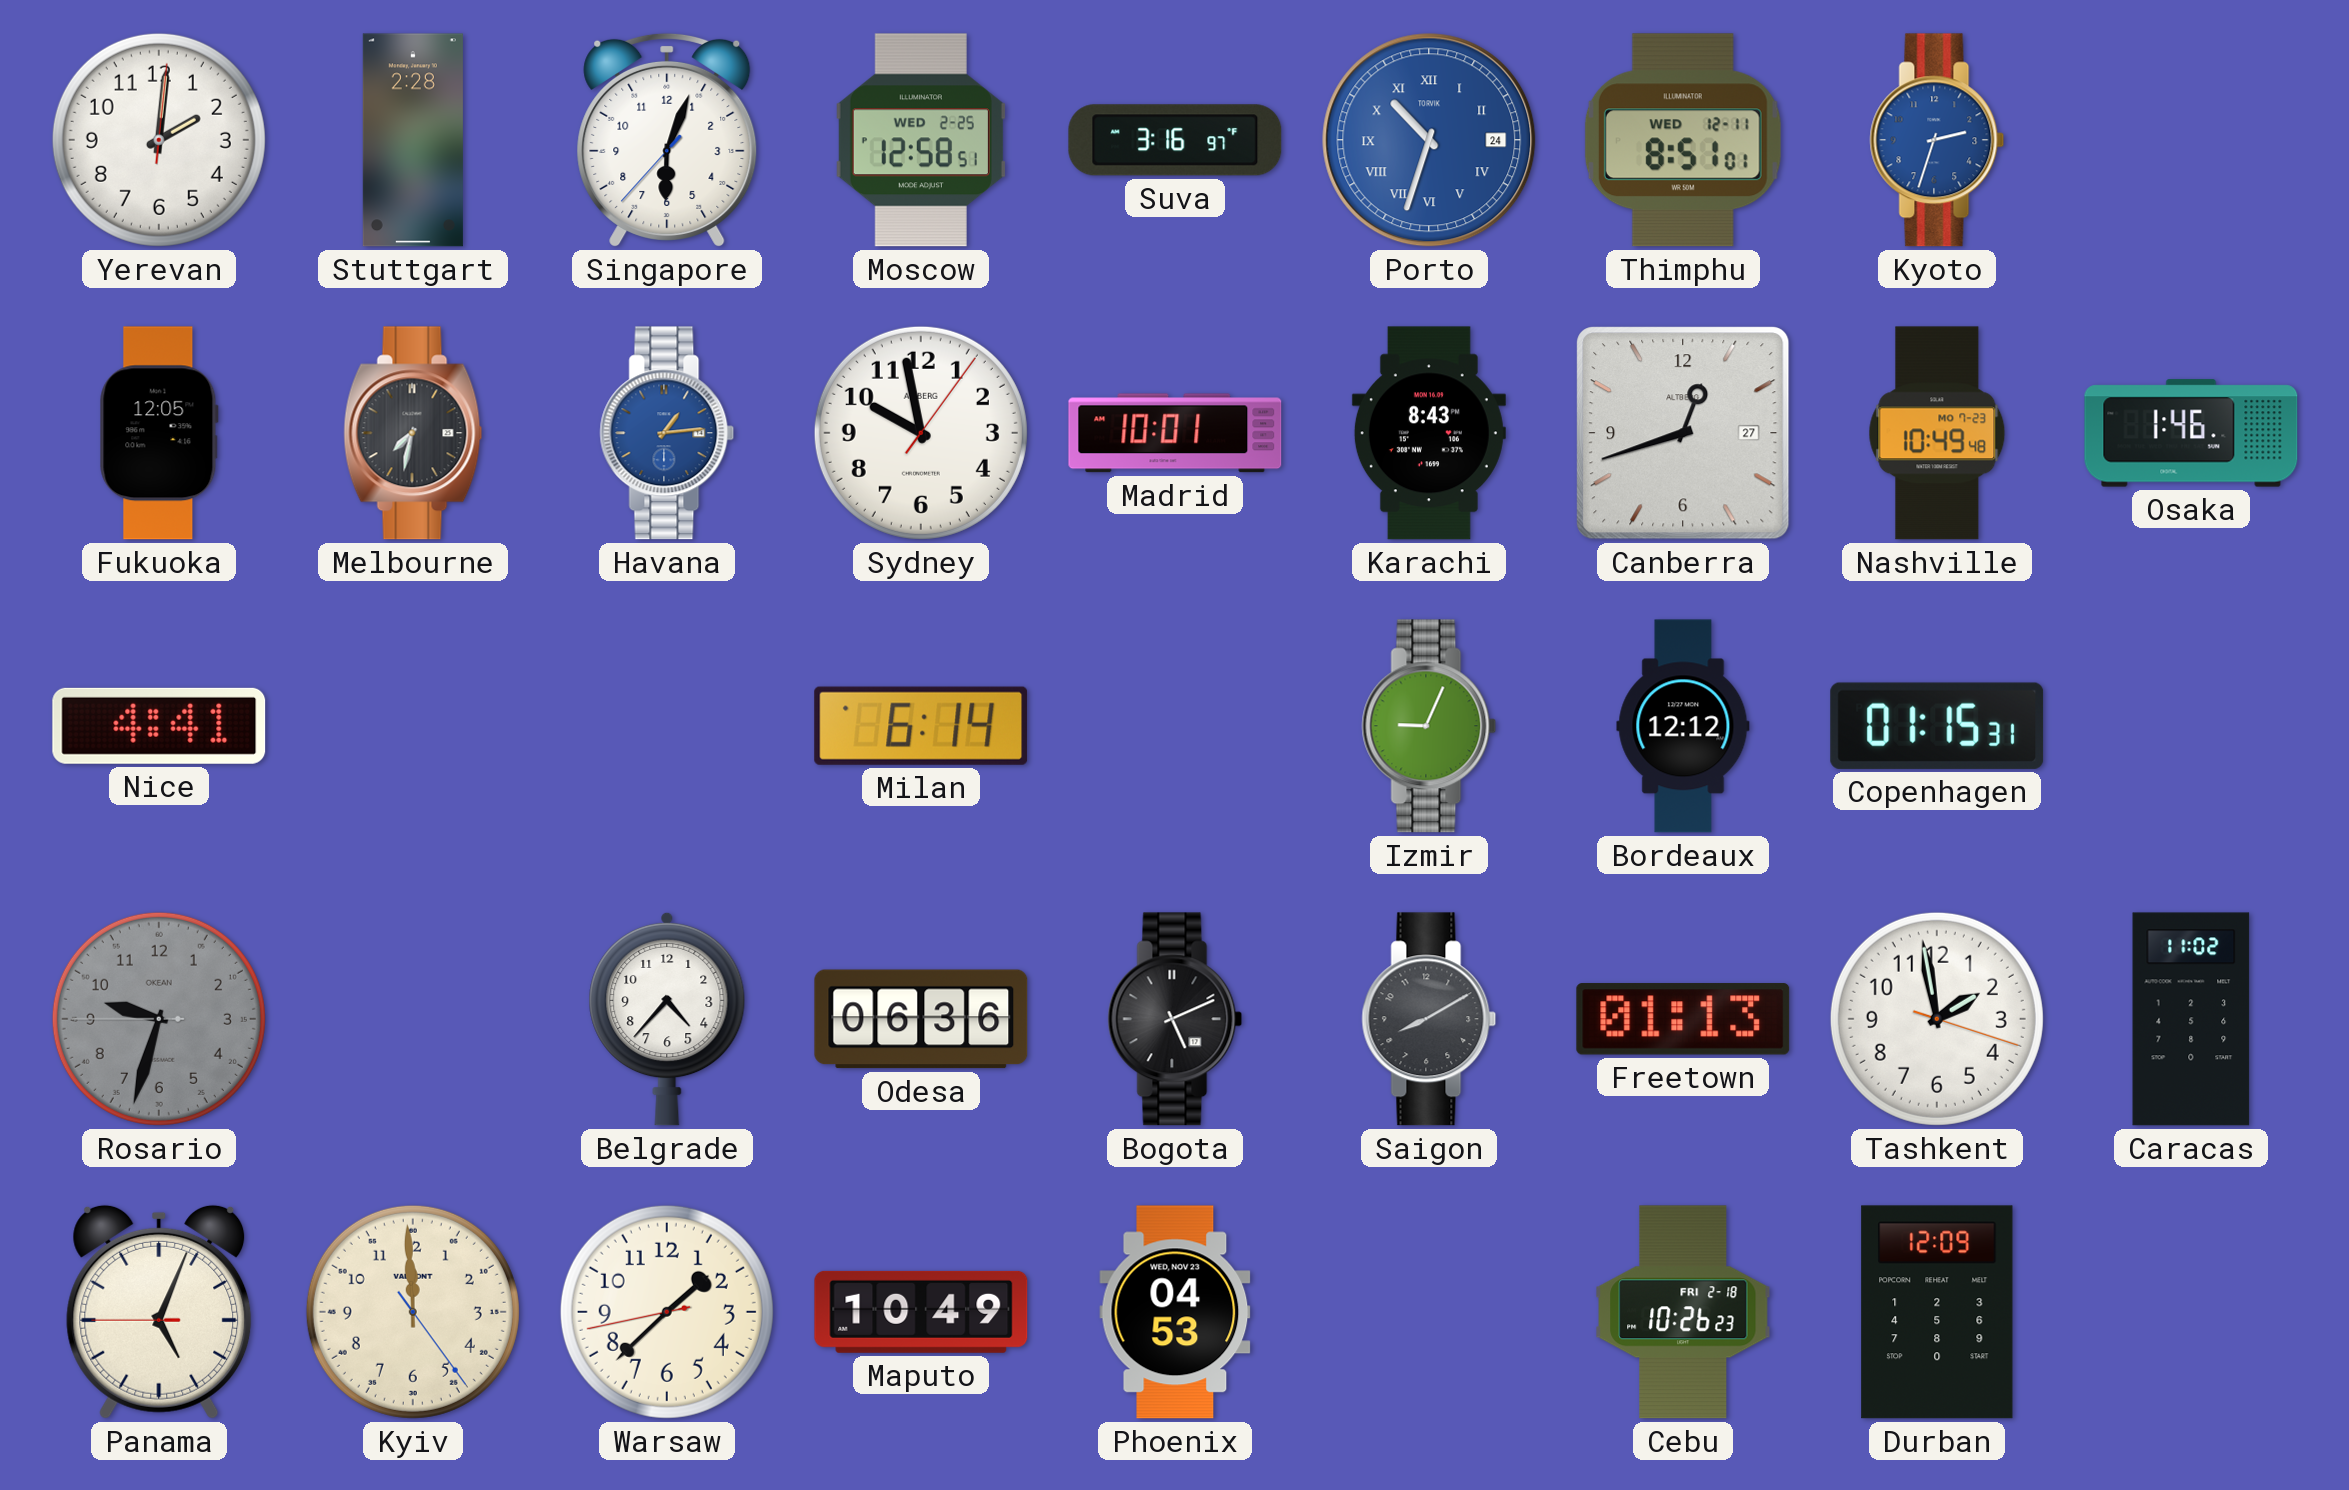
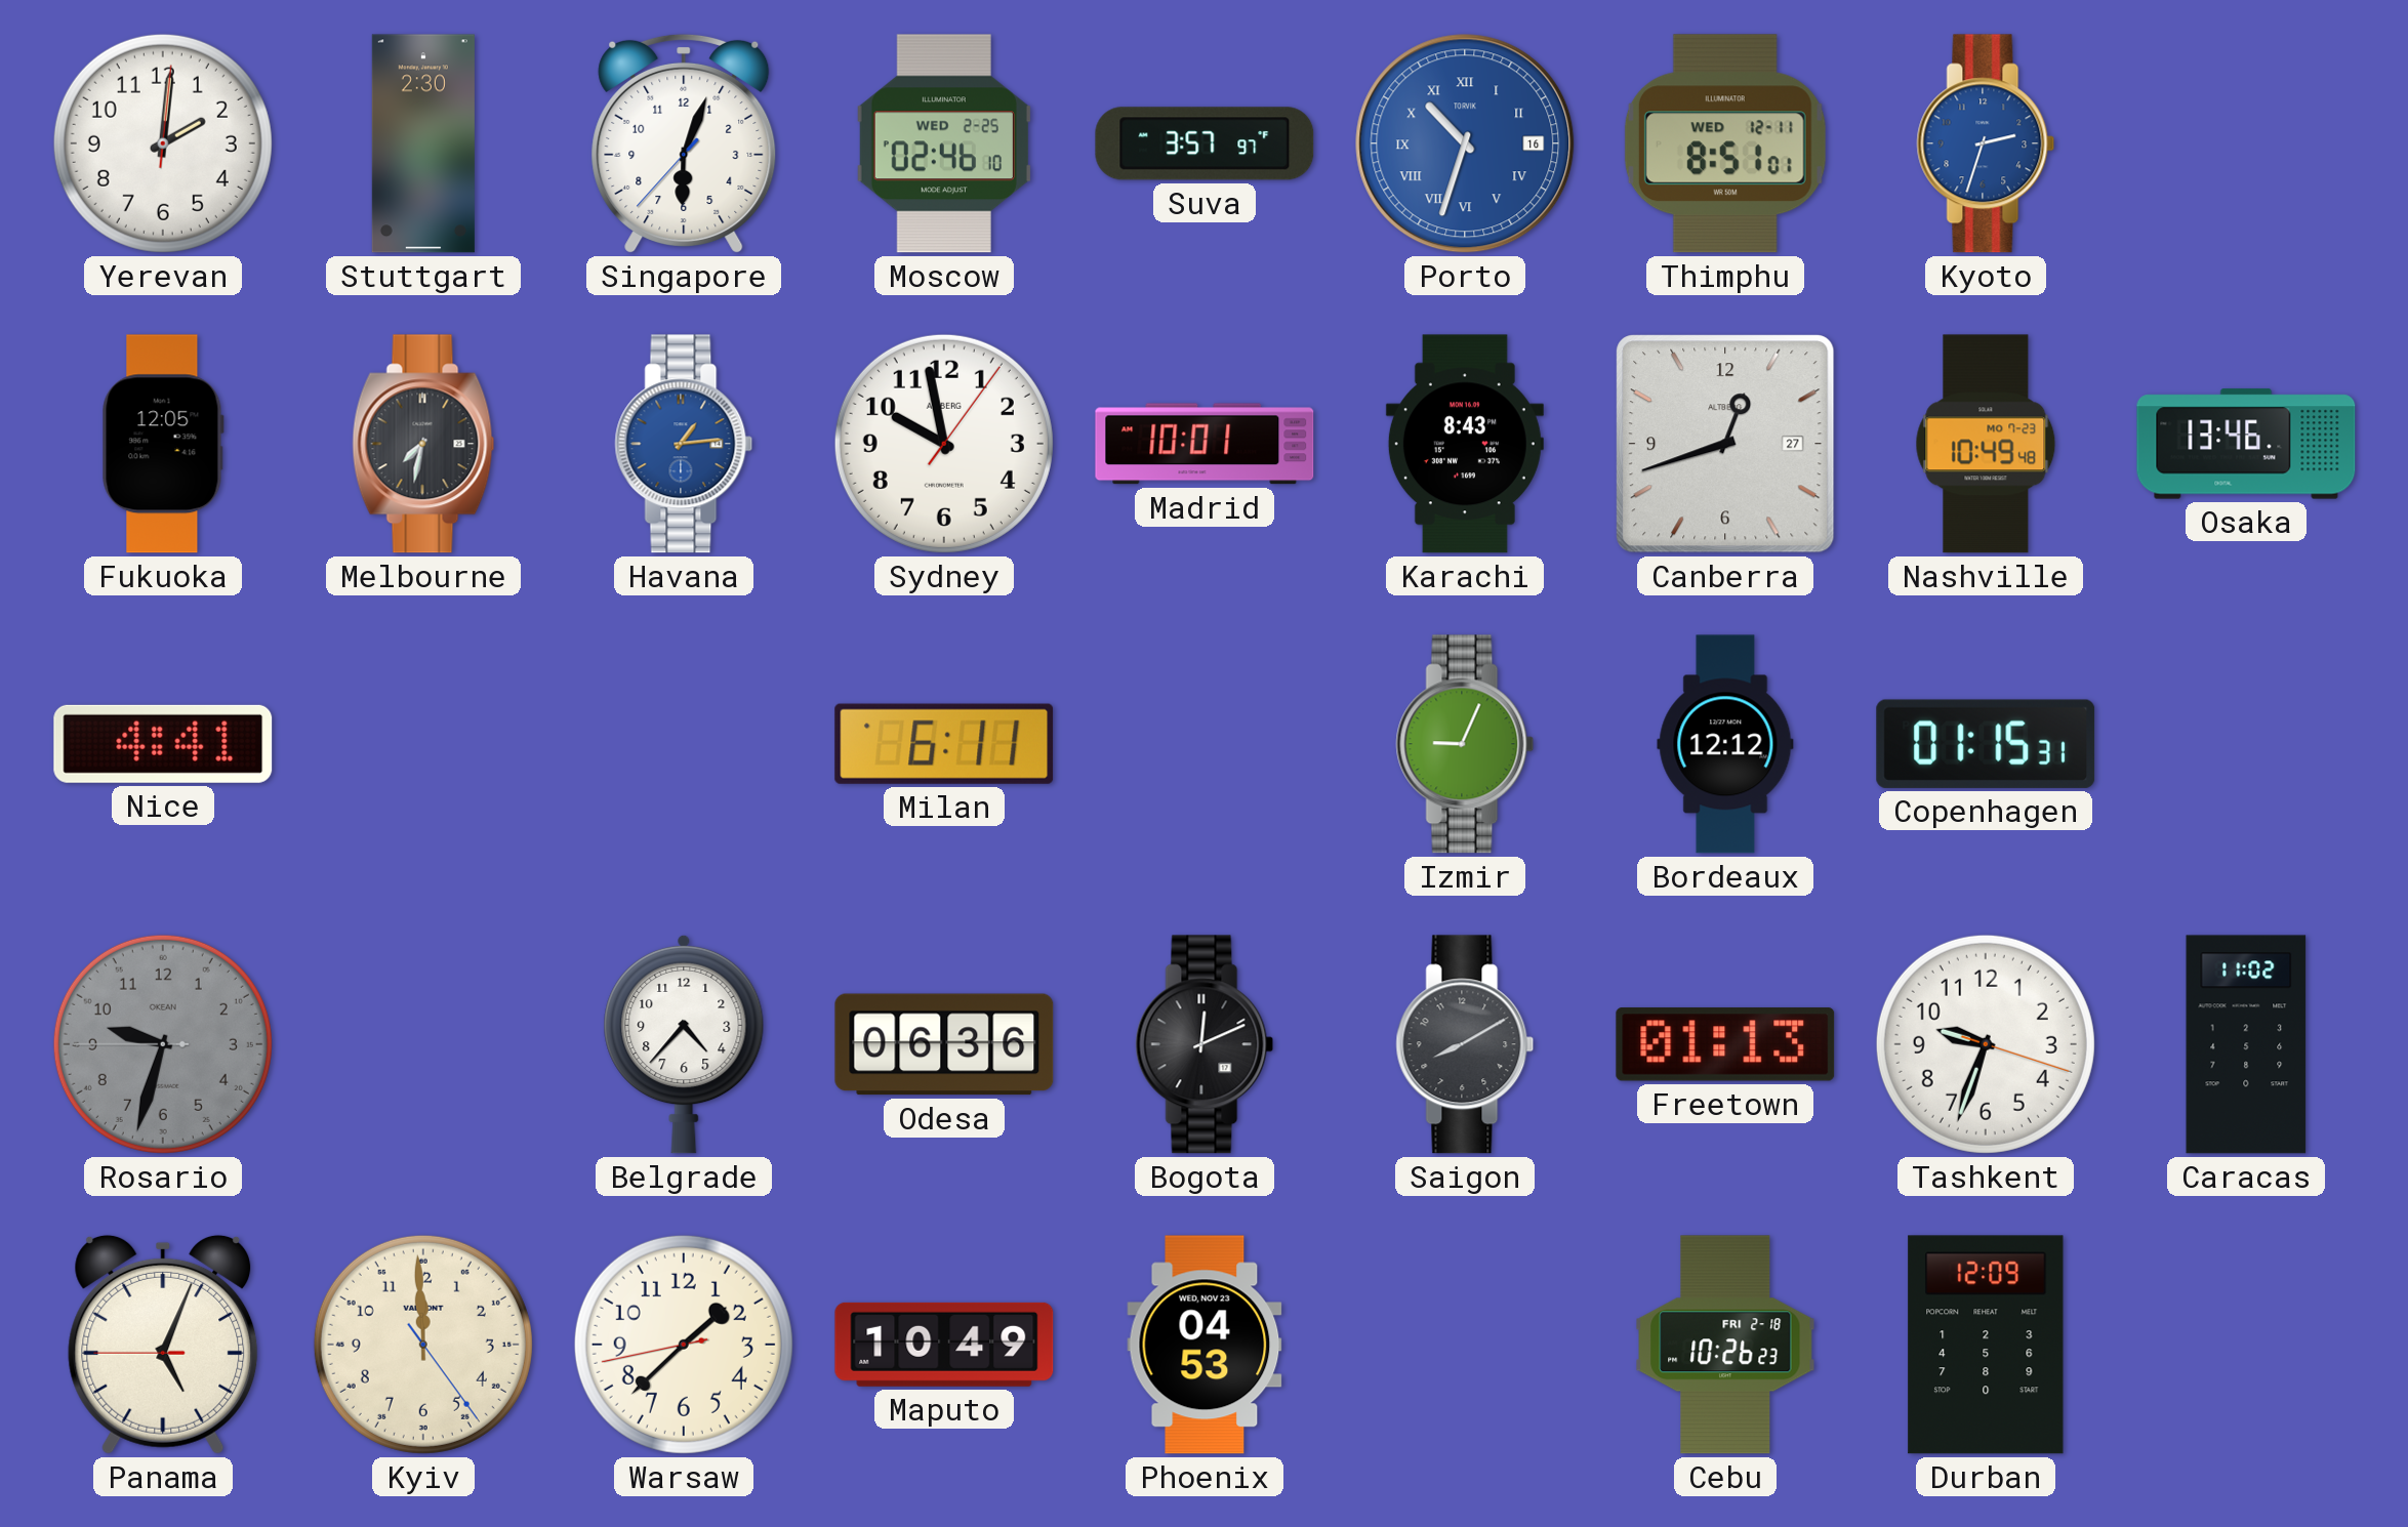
Stuttgart: 2:28 -> 2:30 (423, 143)
Moscow: 12:58 -> 02:46 (944, 143)
Suva: 3:16 -> 3:57 (1205, 143)
Porto date: 24 -> 16 (1465, 143)
Osaka: 1:46 -> 13:46 (2246, 444)
Milan: 6:14 -> 6:11 (944, 744)
Bogota: 5:11 -> 12:11 (1205, 1044)
Tashkent: 1:58 -> 9:33 (1986, 1044)
